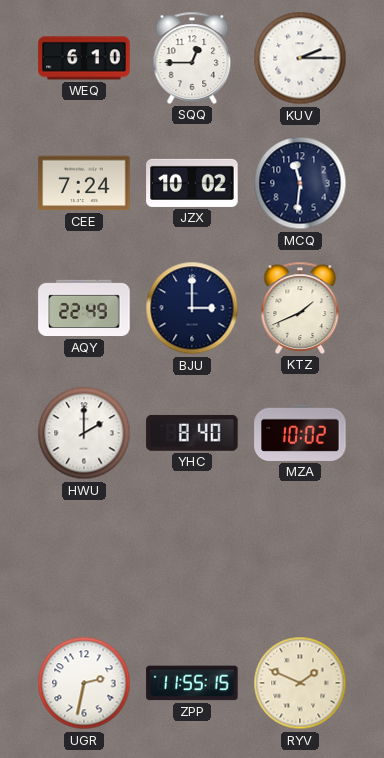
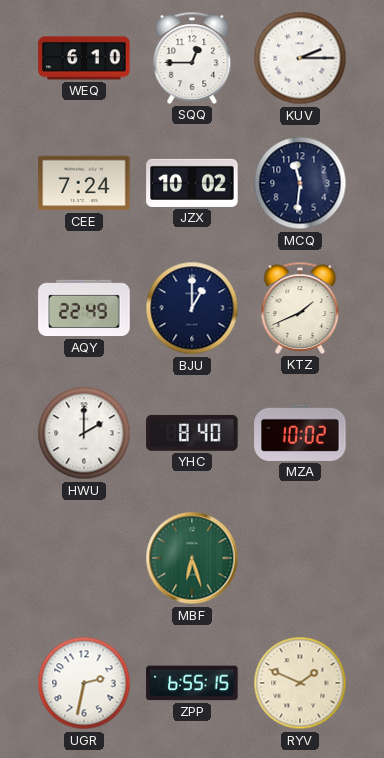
BJU: 3:00 -> 1:00 (192, 308)
MBF: none -> 6:27 (192, 558)
ZPP: 11:55 -> 6:55 (192, 683)
